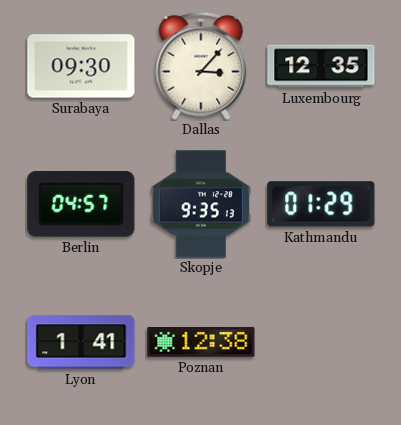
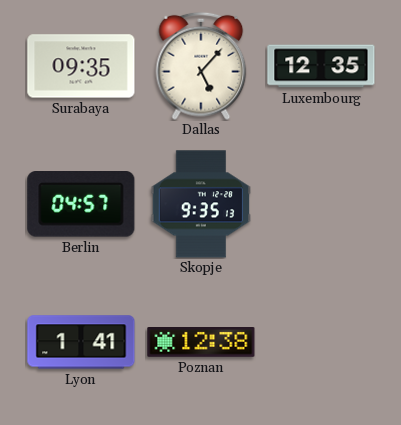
Surabaya: 09:30 -> 09:35 (81, 66)
Dallas: 3:07 -> 5:07 (201, 66)
Kathmandu: 01:29 -> none (321, 204)
